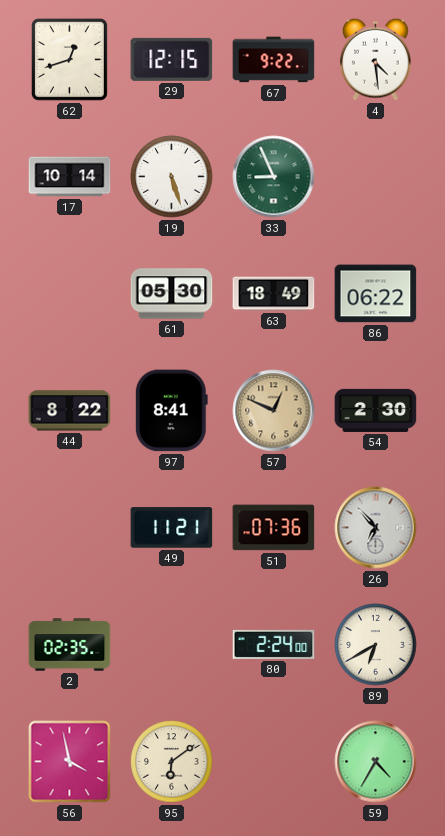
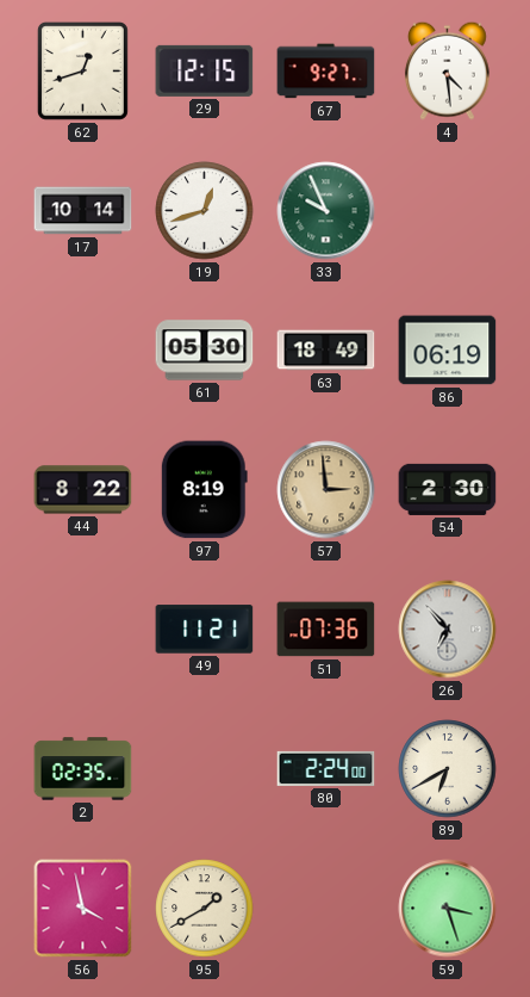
67: 9:22 -> 9:27 (326, 72)
19: 5:27 -> 12:42 (205, 211)
33: 8:56 -> 9:56 (326, 211)
86: 06:22 -> 06:19 (448, 351)
97: 8:41 -> 8:19 (204, 490)
57: 12:49 -> 2:59 (326, 490)
95: 6:09 -> 1:40 (205, 909)
59: 4:35 -> 3:27 (448, 909)
